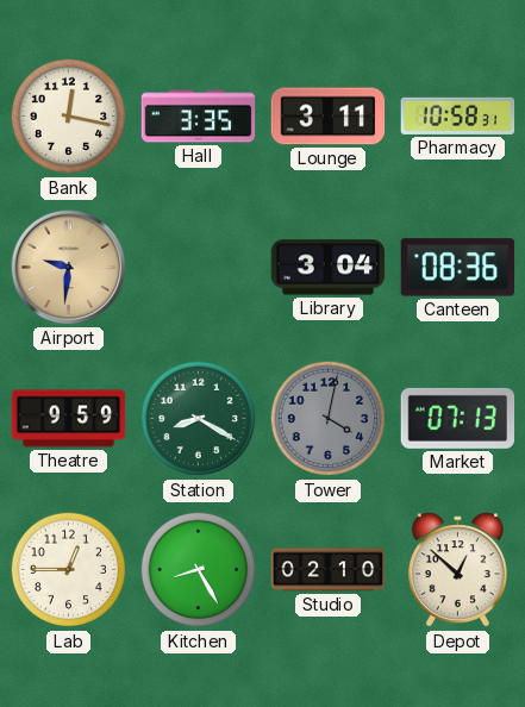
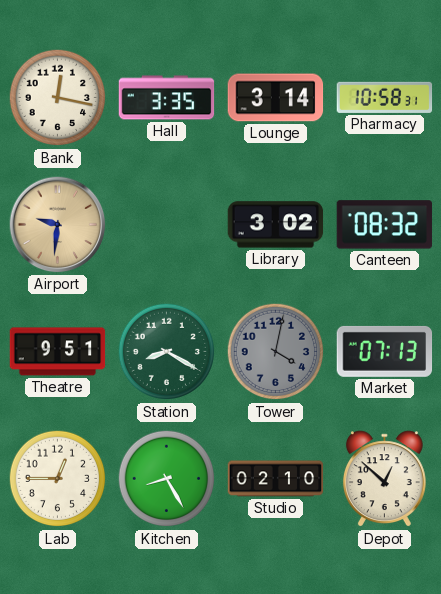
Lounge: 3:11 -> 3:14 (276, 98)
Library: 3:04 -> 3:02 (276, 225)
Canteen: 08:36 -> 08:32 (385, 225)
Theatre: 9:59 -> 9:51 (58, 352)
